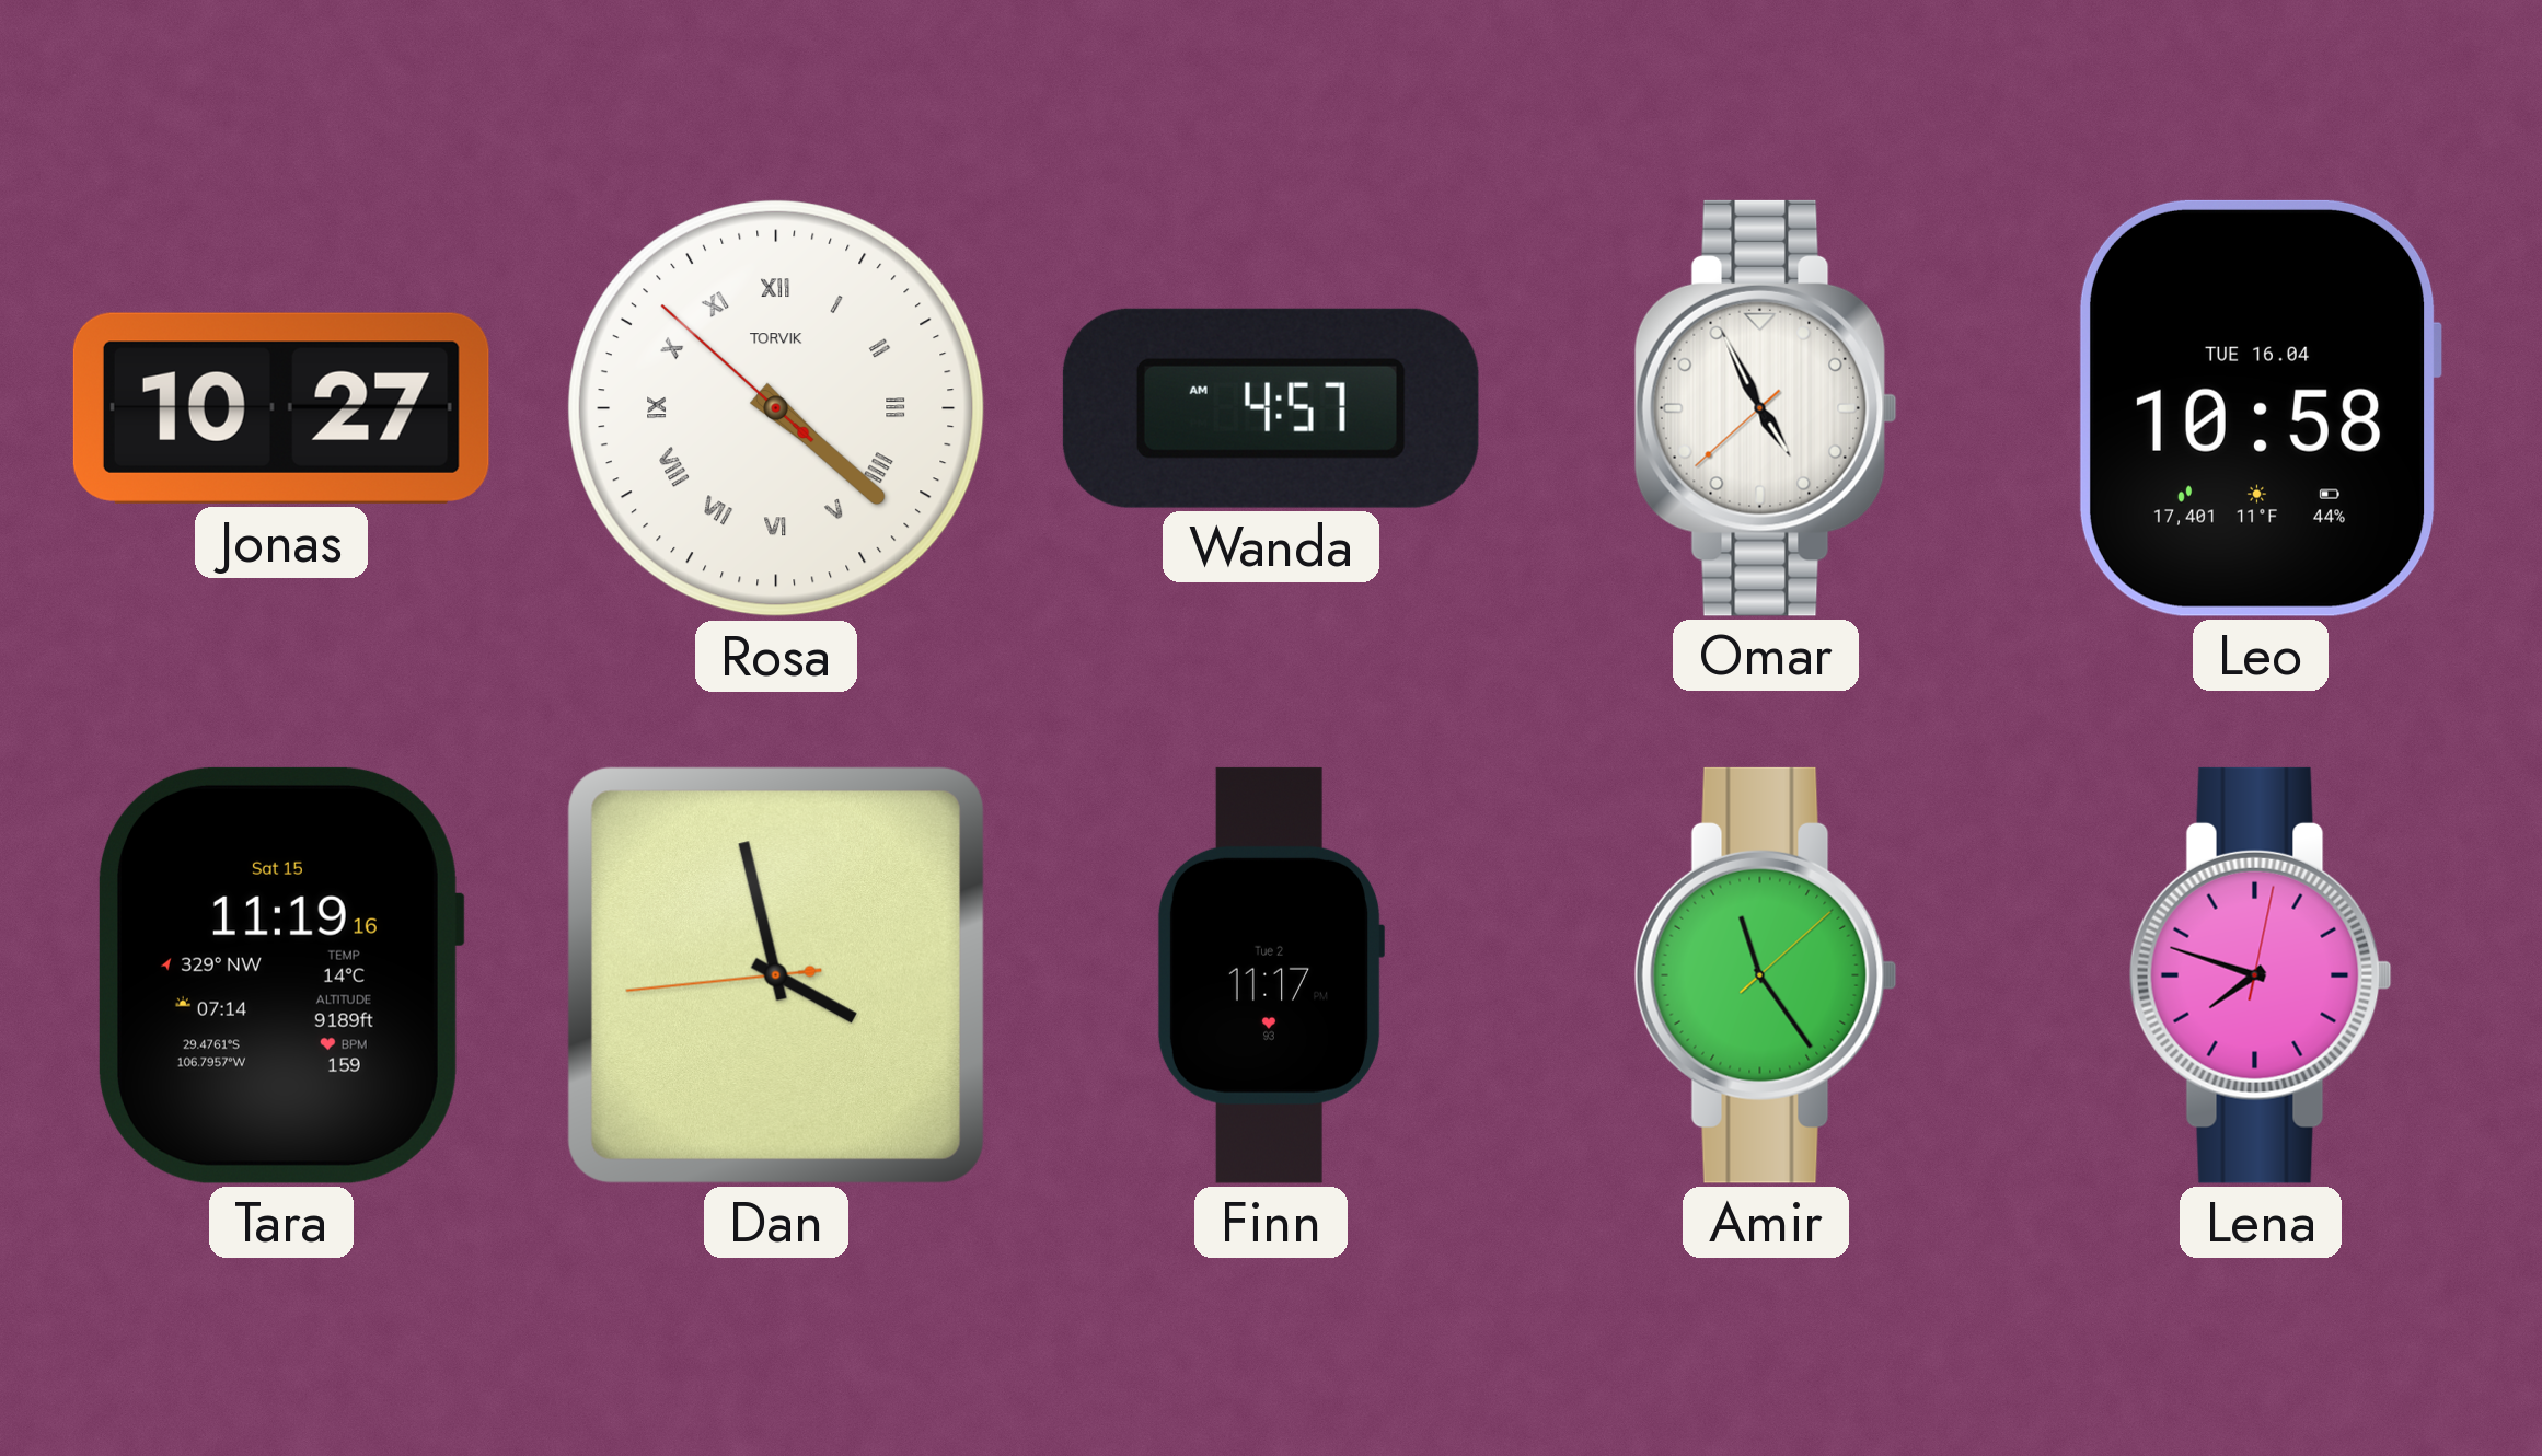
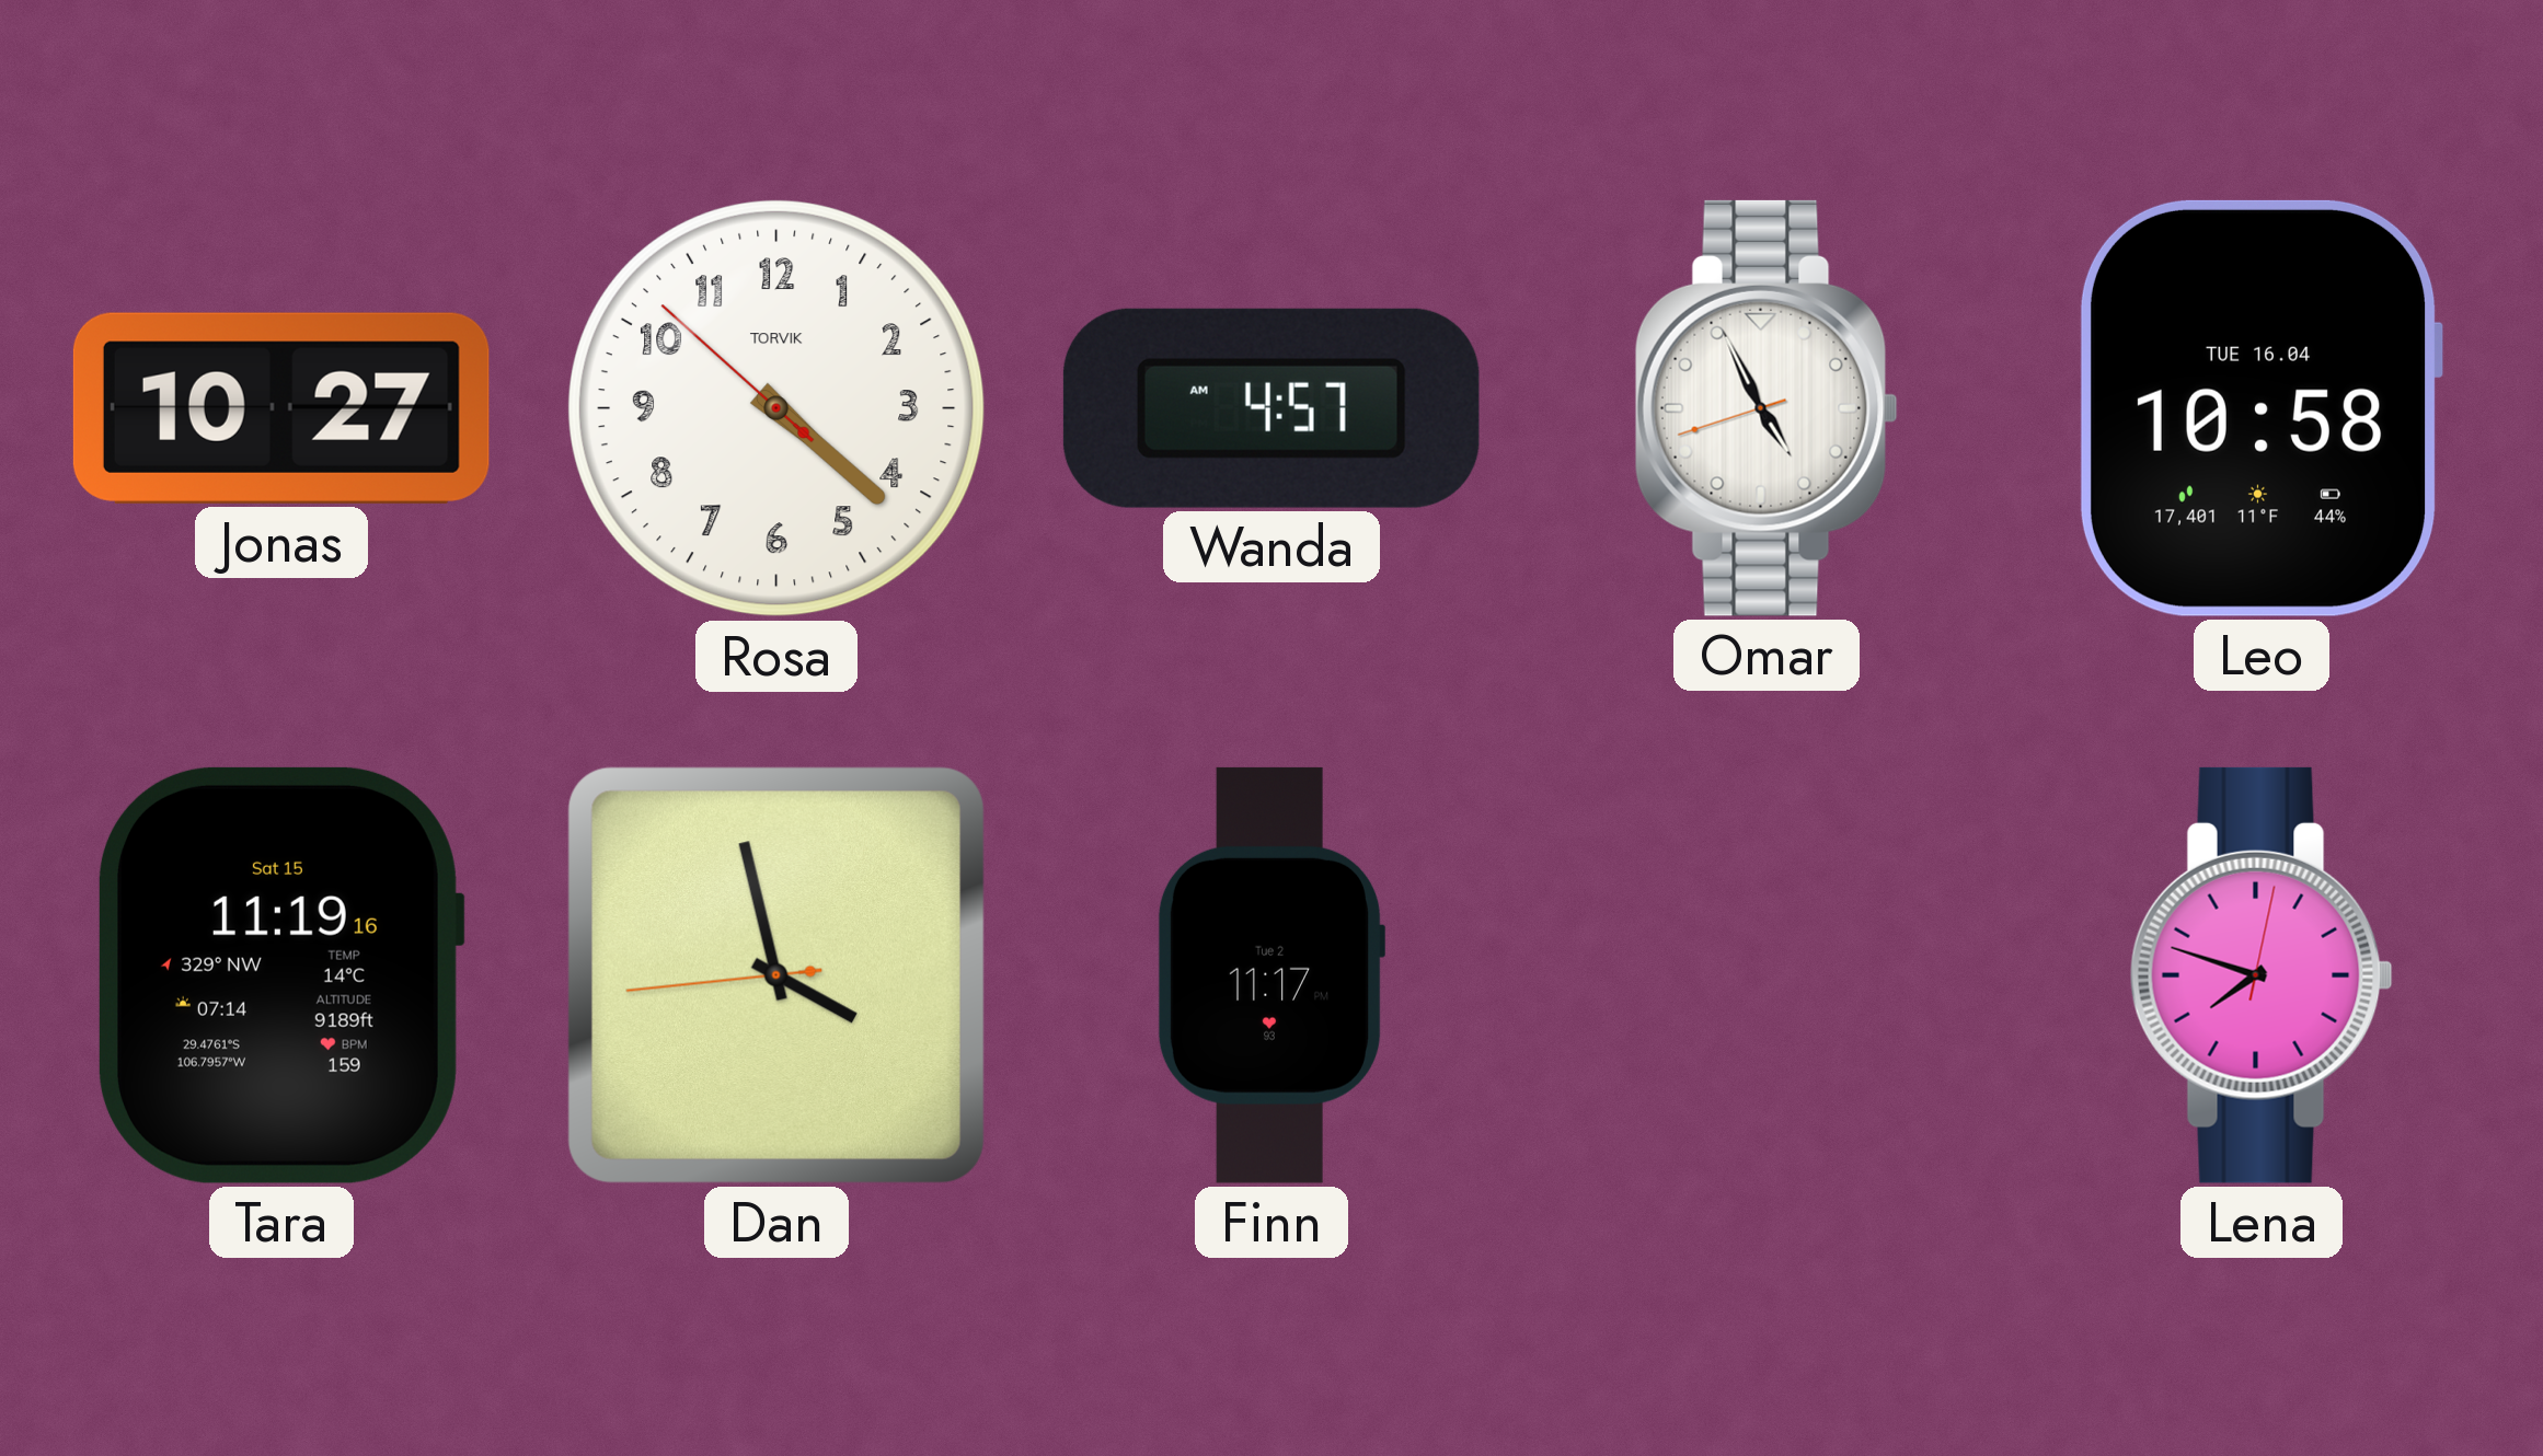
Rosa numerals: Roman -> Arabic (778, 409)
Omar: 4:55:38 -> 4:55:42 (1767, 408)
Amir: 11:24 -> none (1766, 975)
